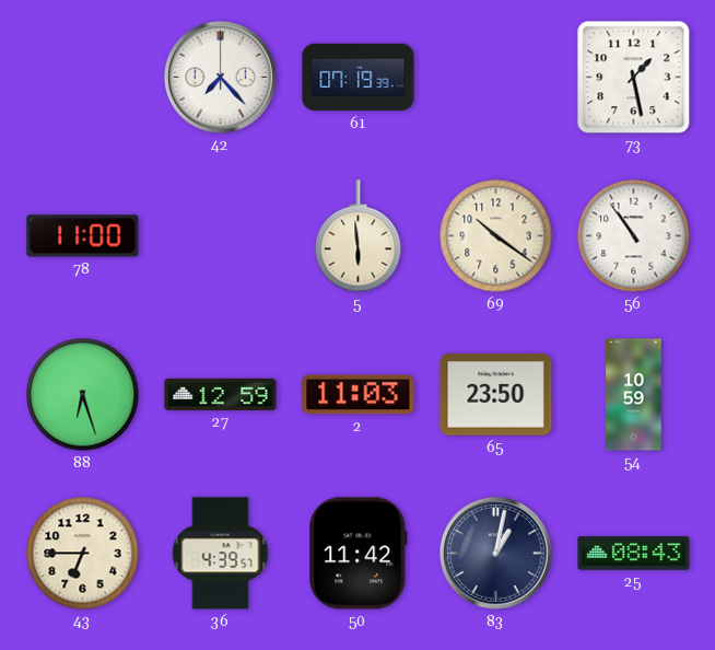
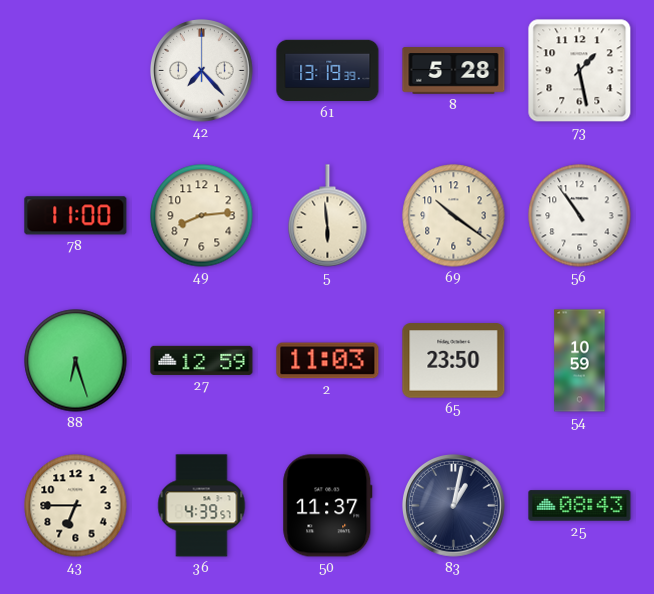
61: 07:19 -> 13:19 (328, 71)
8: none -> 5:28 (454, 71)
49: none -> 8:14 (202, 216)
50: 11:42 -> 11:37 (328, 506)
